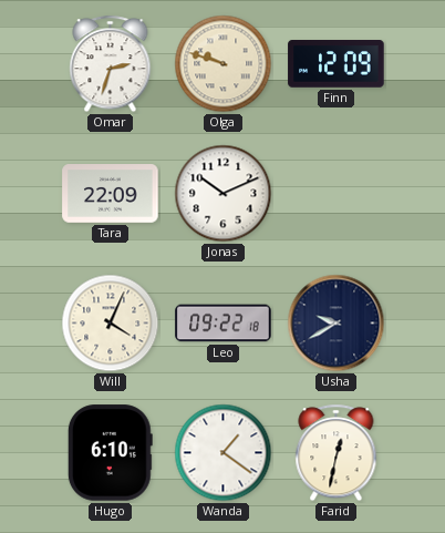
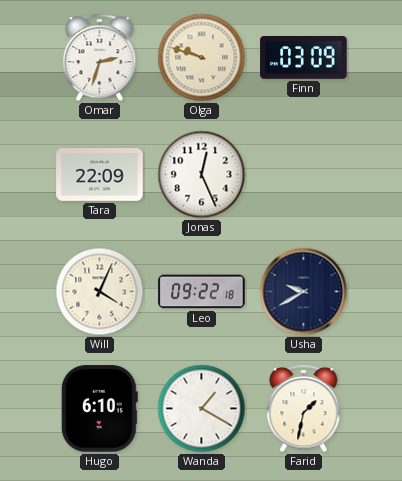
Finn: 12:09 -> 03:09 (304, 58)
Jonas: 10:11 -> 12:26 (202, 175)
Wanda: 1:21 -> 1:20 (202, 409)
Farid: 12:32 -> 1:32 (304, 409)
